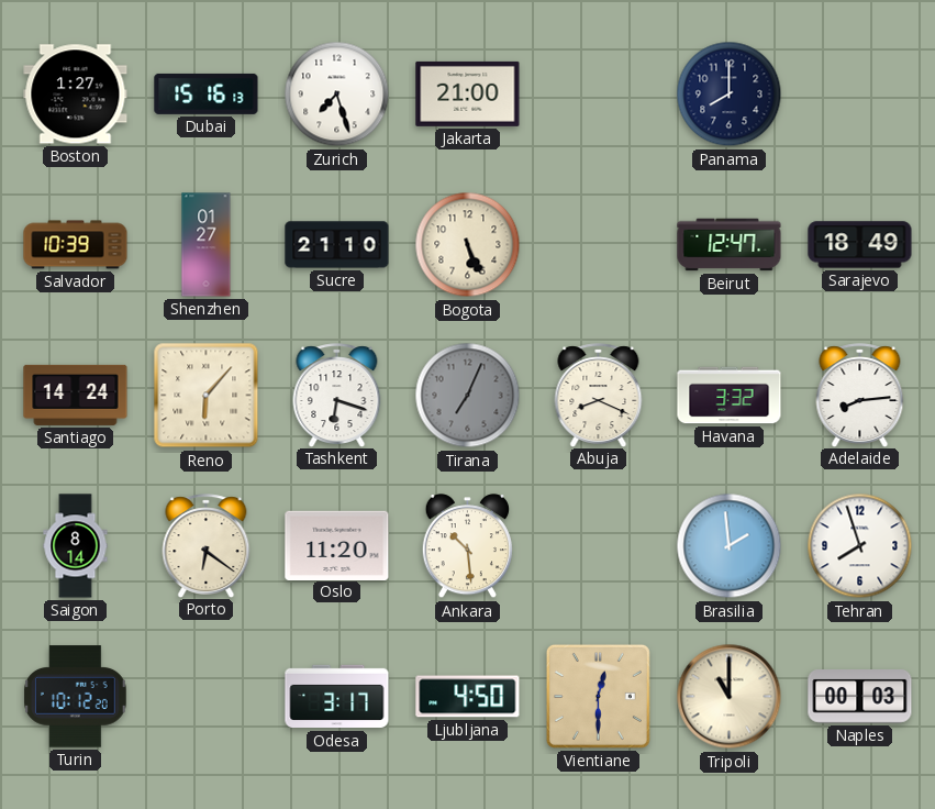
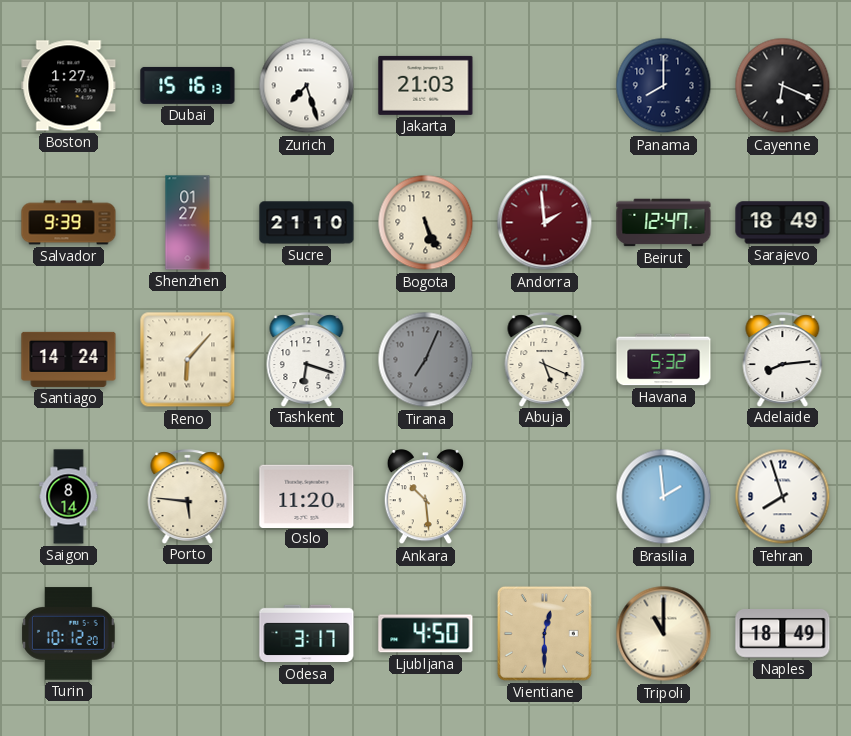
Jakarta: 21:00 -> 21:03 (426, 85)
Cayenne: none -> 6:19 (783, 86)
Salvador: 10:39 -> 9:39 (69, 223)
Andorra: none -> 1:59 (545, 223)
Abuja: 8:19 -> 5:19 (545, 359)
Havana: 3:32 -> 5:32 (664, 360)
Porto: 6:21 -> 5:46 (188, 496)
Naples: 00:03 -> 18:49 (783, 634)
